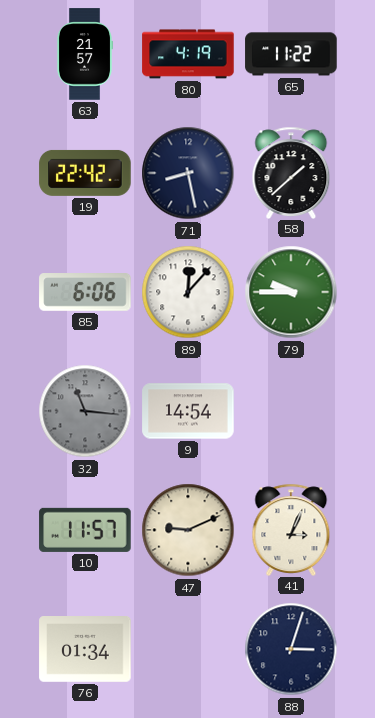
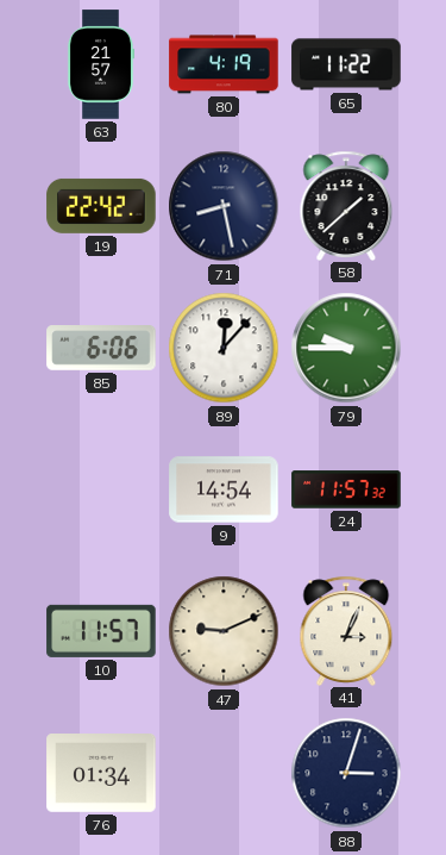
32: 11:16 -> none (85, 411)
24: none -> 11:57 (346, 489)
